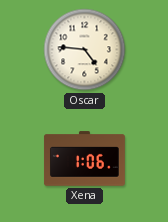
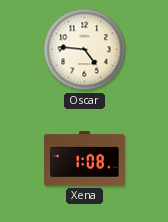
Xena: 1:06 -> 1:08 (84, 159)
